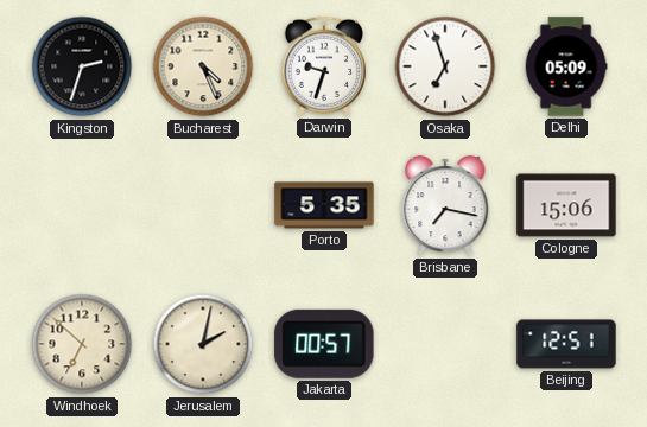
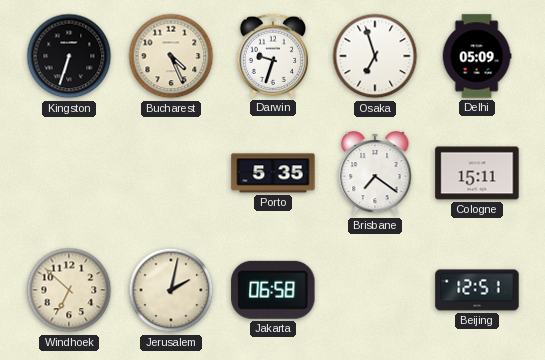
Kingston: 2:33 -> 6:33 (69, 56)
Brisbane: 7:17 -> 7:21 (375, 173)
Cologne: 15:06 -> 15:11 (477, 173)
Jakarta: 00:57 -> 06:58 (273, 290)
